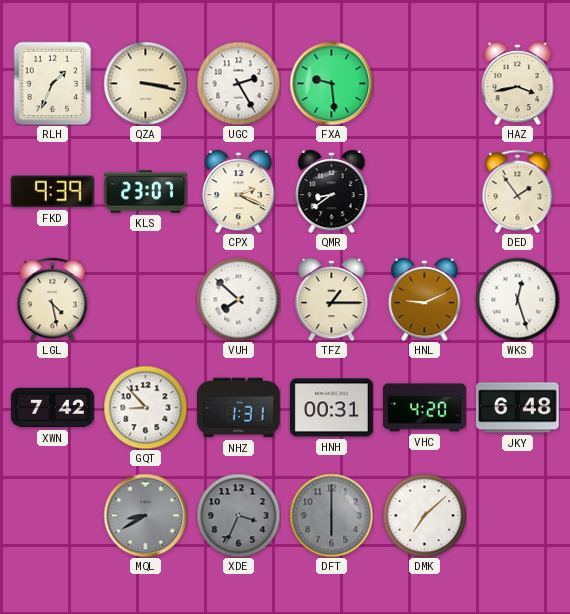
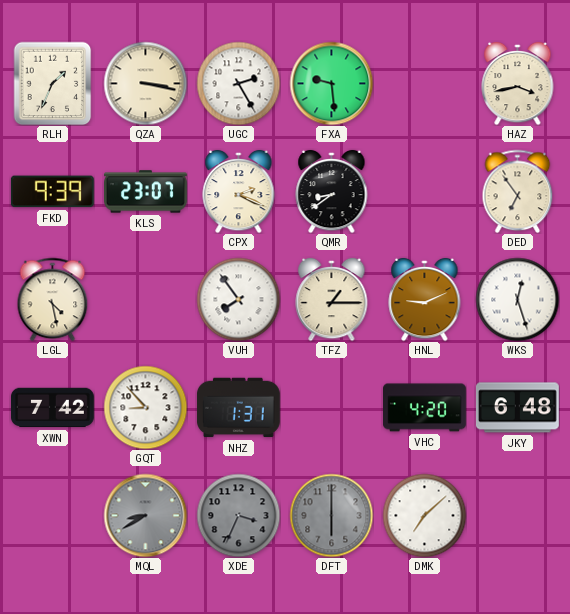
DED: 1:54 -> 6:54 (518, 191)
VUH: 7:52 -> 7:54 (238, 299)
HNH: 00:31 -> none (332, 408)
